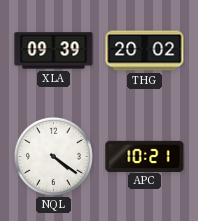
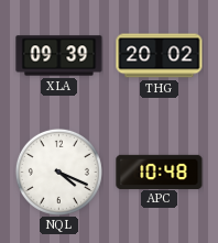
NQL: 4:21 -> 4:19 (58, 172)
APC: 10:21 -> 10:48 (160, 172)
